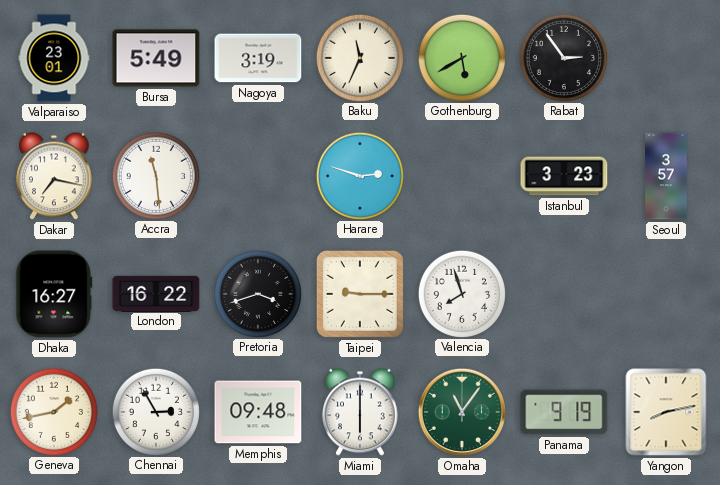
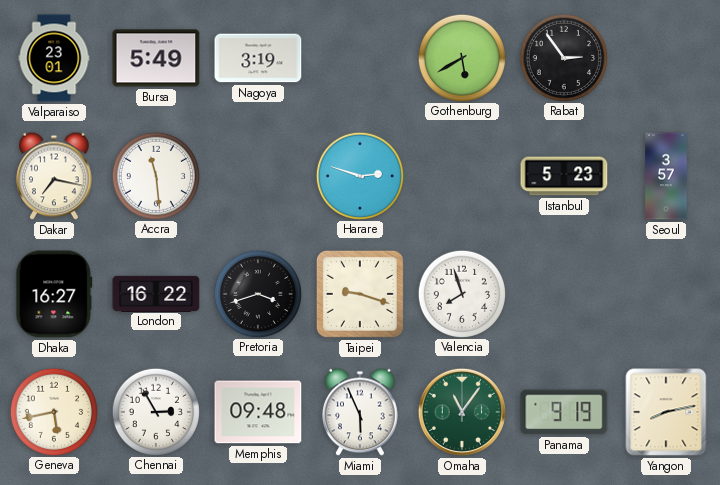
Baku: 11:34 -> none (359, 57)
Istanbul: 3:23 -> 5:23 (564, 176)
Taipei: 9:15 -> 9:18 (360, 294)
Geneva: 1:43 -> 5:43 (53, 411)
Miami: 6:00 -> 5:56 (360, 412)
